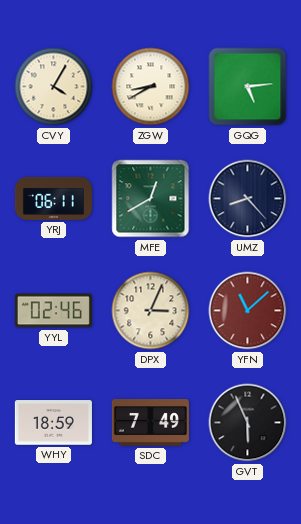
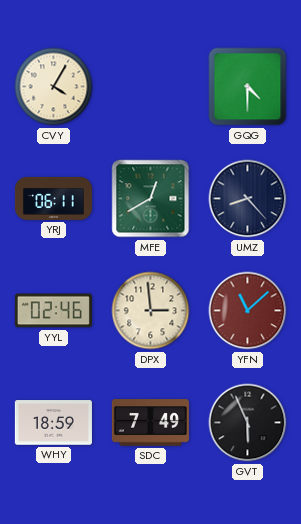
ZGW: 8:40 -> none (151, 87)
GQG: 5:14 -> 4:30 (248, 87)
DPX: 3:04 -> 2:59 (151, 311)
